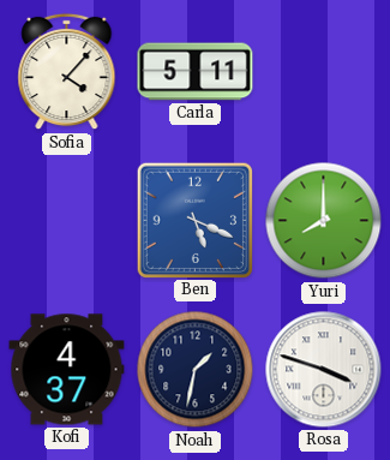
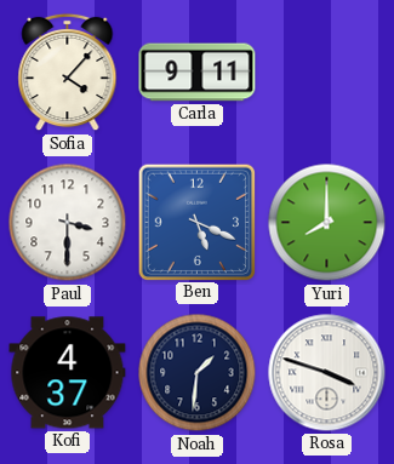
Carla: 5:11 -> 9:11 (198, 73)
Paul: none -> 3:30 (68, 223)
Noah: 1:32 -> 1:31 (198, 373)
